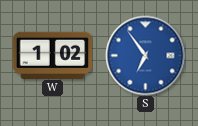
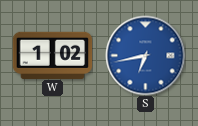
S: 6:54 -> 6:43 (145, 55)
